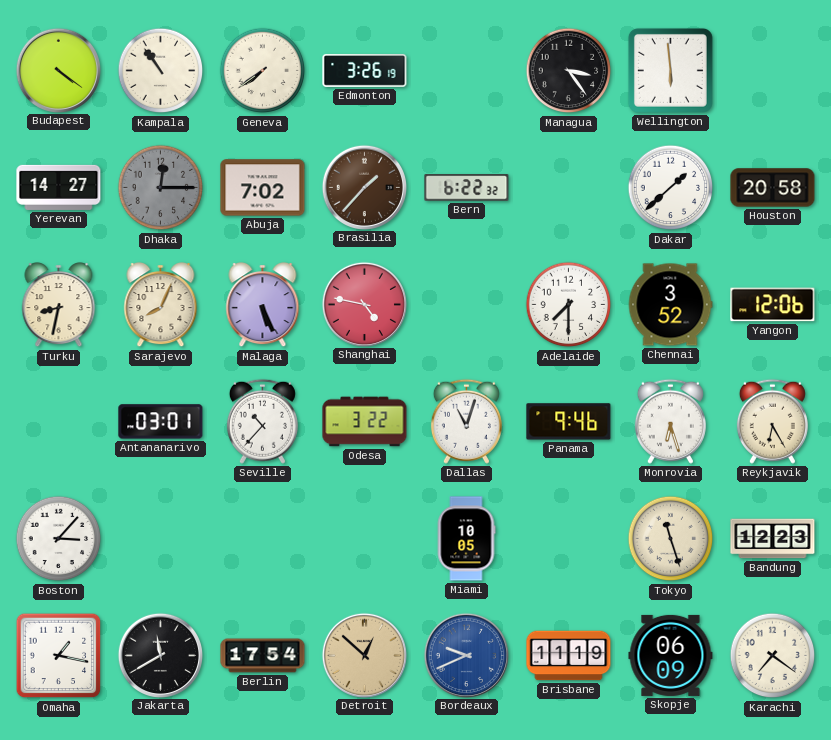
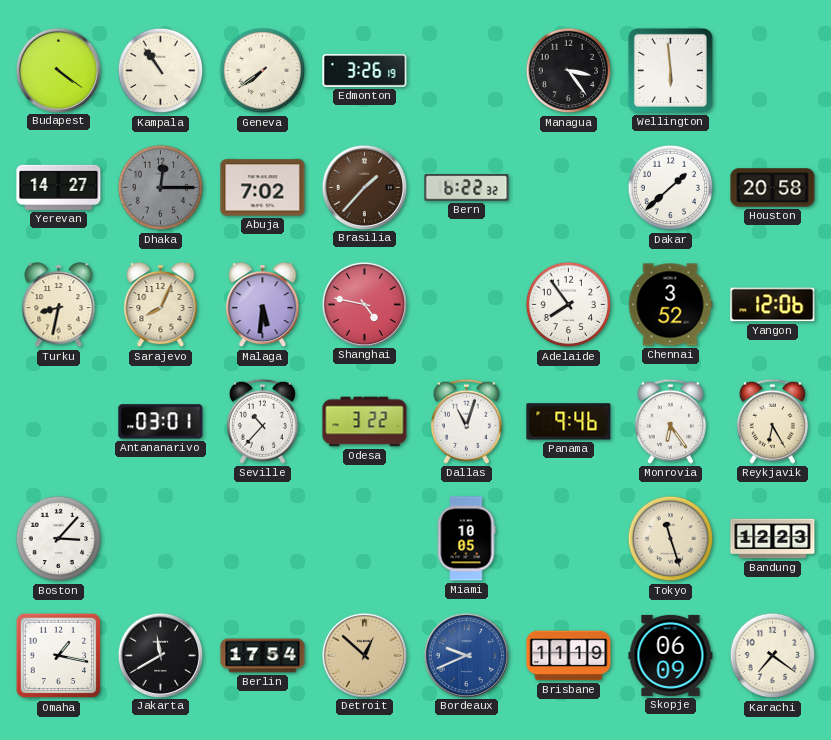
Malaga: 5:26 -> 5:31 (263, 305)
Adelaide: 7:30 -> 7:54 (569, 305)
Monrovia: 6:27 -> 6:24 (670, 421)
